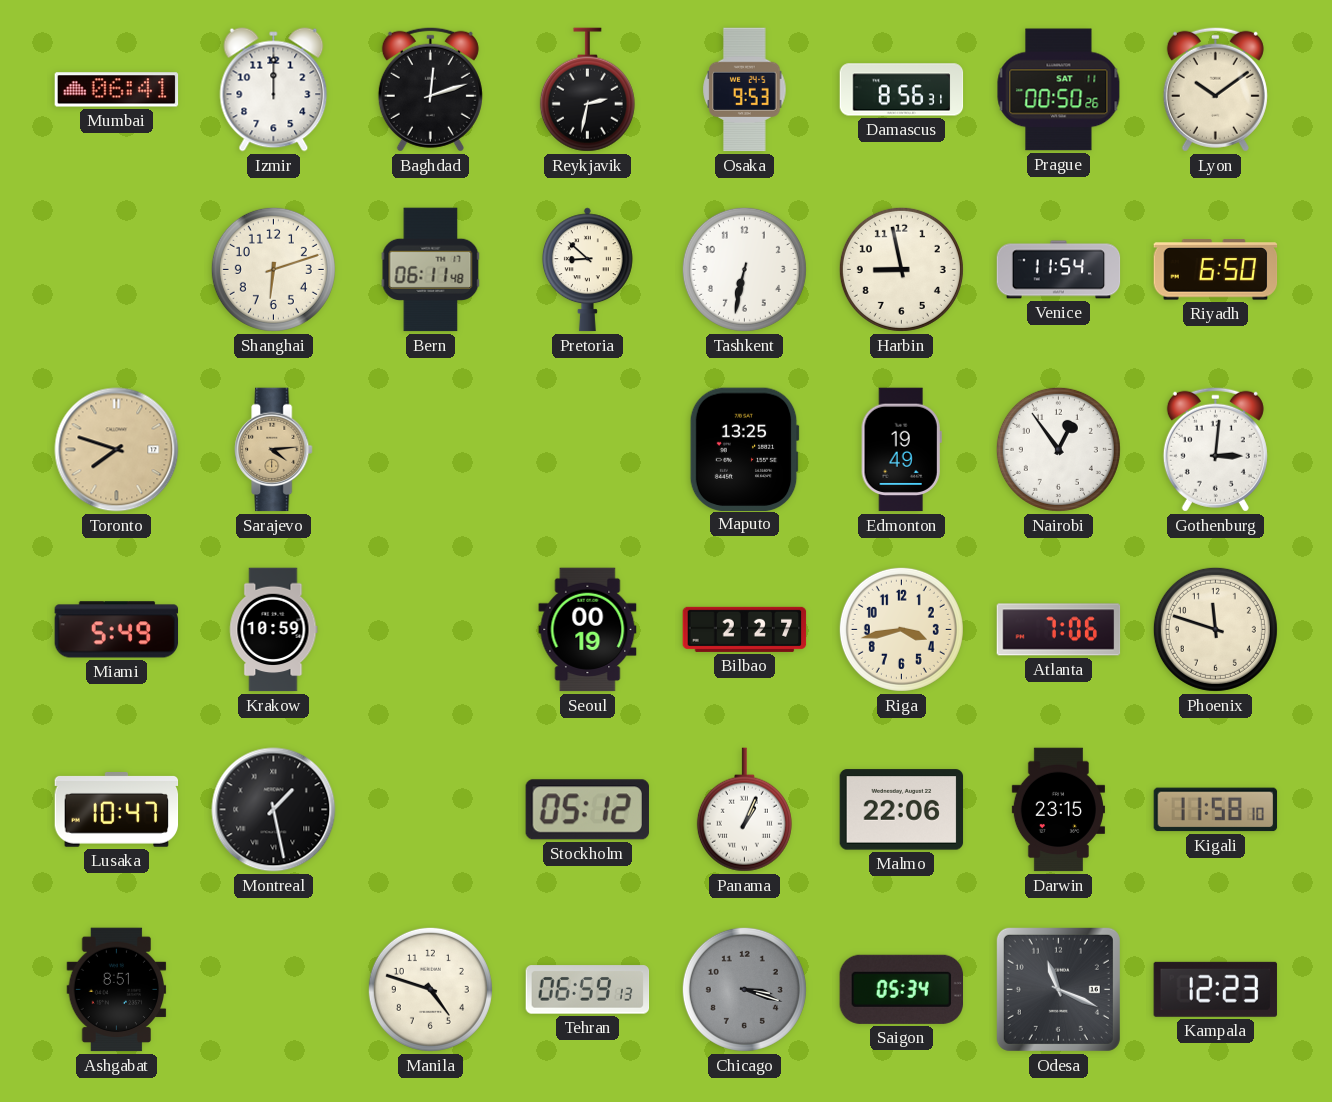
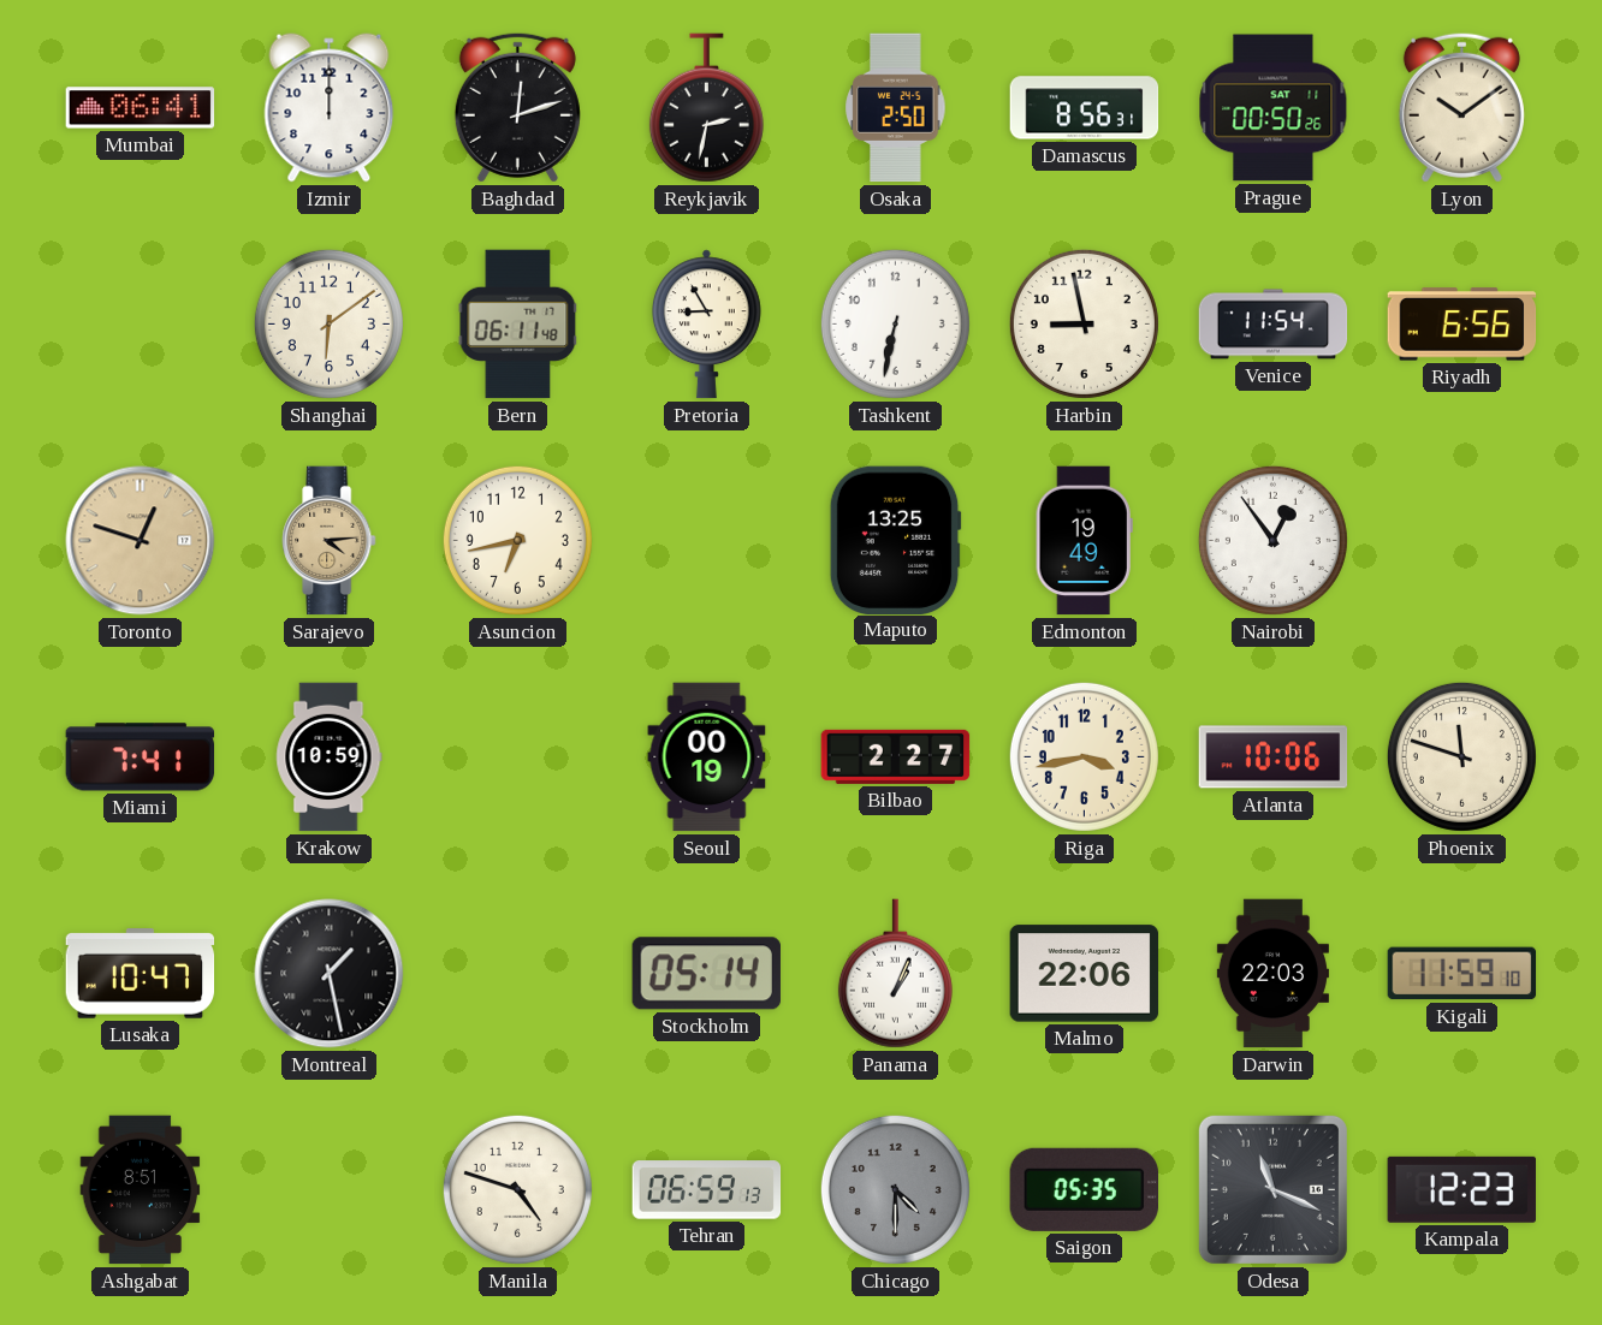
Osaka: 9:53 -> 2:50 (896, 108)
Shanghai: 6:12 -> 6:09 (328, 323)
Pretoria: 8:52 -> 8:55 (706, 325)
Riyadh: 6:50 -> 6:56 (1462, 325)
Toronto: 7:48 -> 12:48 (141, 541)
Asuncion: none -> 6:43 (517, 540)
Gothenburg: 3:01 -> none (1215, 449)
Miami: 5:49 -> 7:41 (141, 757)
Atlanta: 7:06 -> 10:06 (1274, 757)
Stockholm: 05:12 -> 05:14 (706, 974)
Darwin: 23:15 -> 22:03 (1272, 974)
Kigali: 11:58 -> 11:59 (1462, 974)
Chicago: 3:18 -> 4:30 (895, 1189)
Saigon: 05:34 -> 05:35 (1084, 1189)
